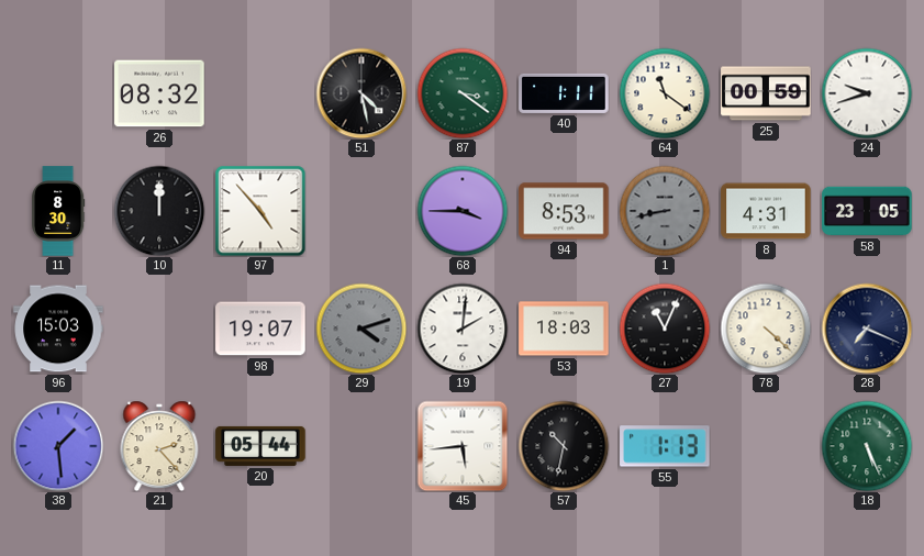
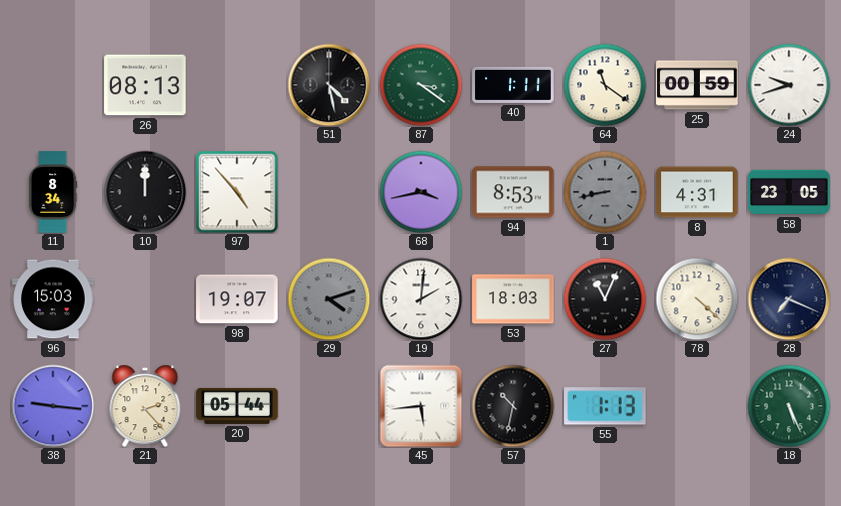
26: 08:32 -> 08:13 (145, 85)
11: 8:30 -> 8:34 (54, 192)
68: 3:45 -> 3:43 (421, 192)
38: 1:29 -> 9:16 (53, 406)
